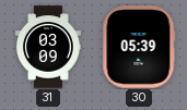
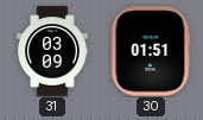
30: 05:39 -> 01:51 (151, 51)
